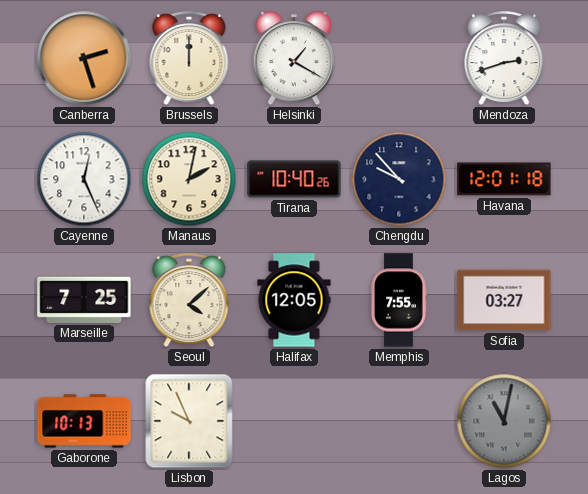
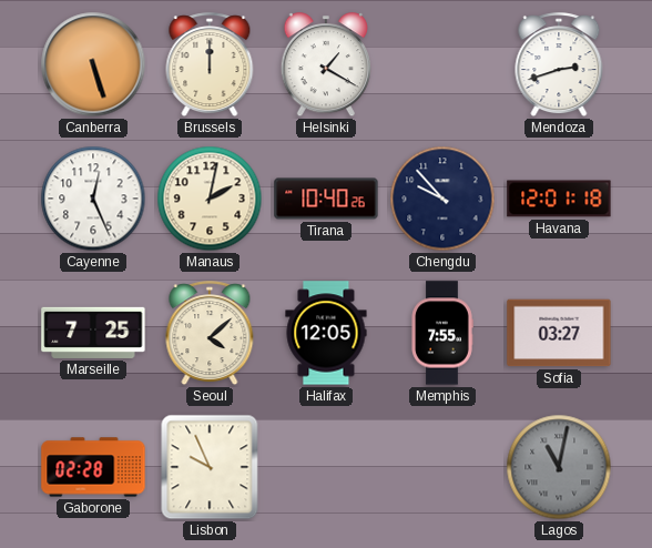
Canberra: 2:27 -> 5:27 (93, 64)
Gaborone: 10:13 -> 02:28 (93, 467)
